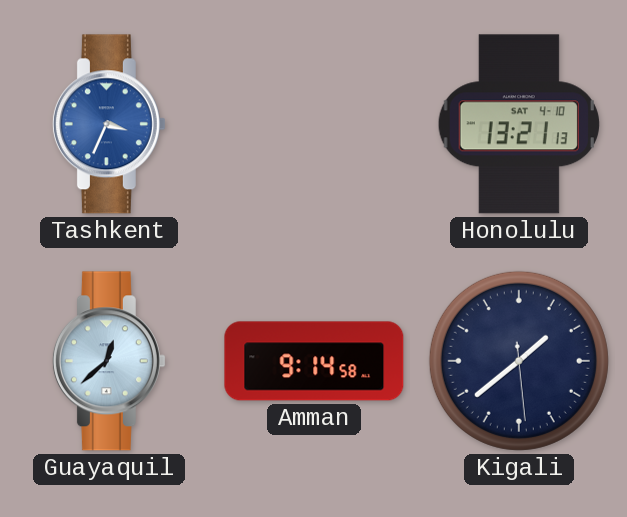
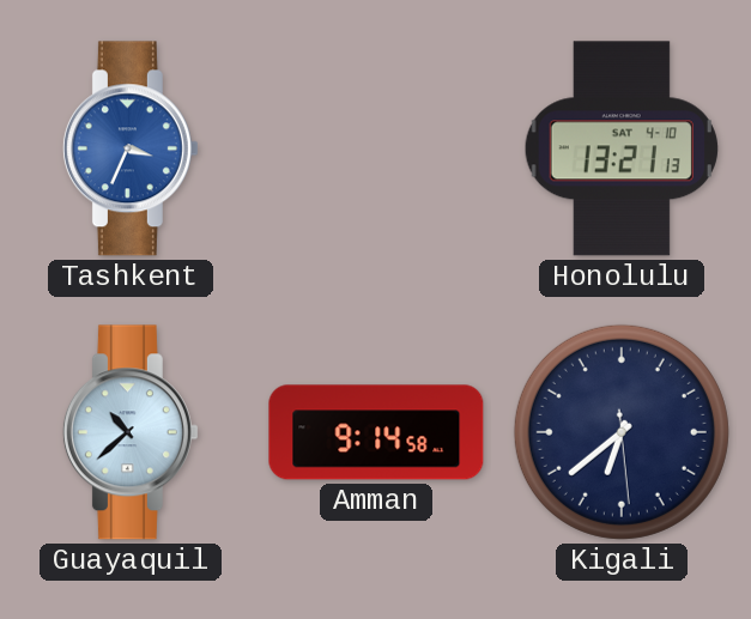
Guayaquil: 12:38 -> 10:38 (131, 432)
Kigali: 1:38 -> 6:38 (622, 432)
